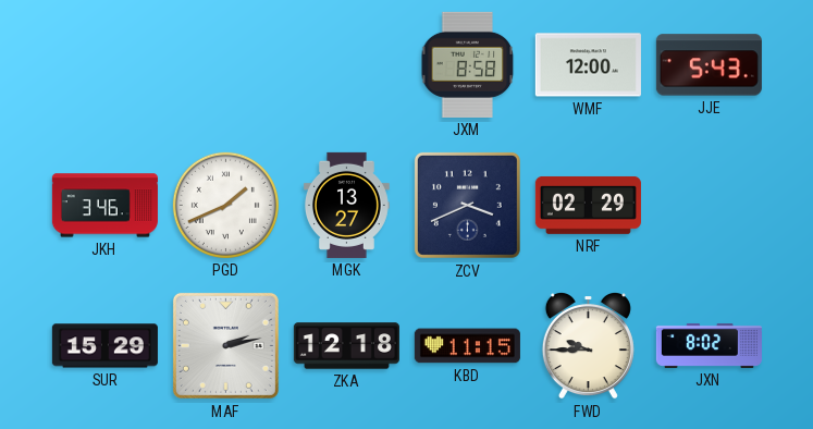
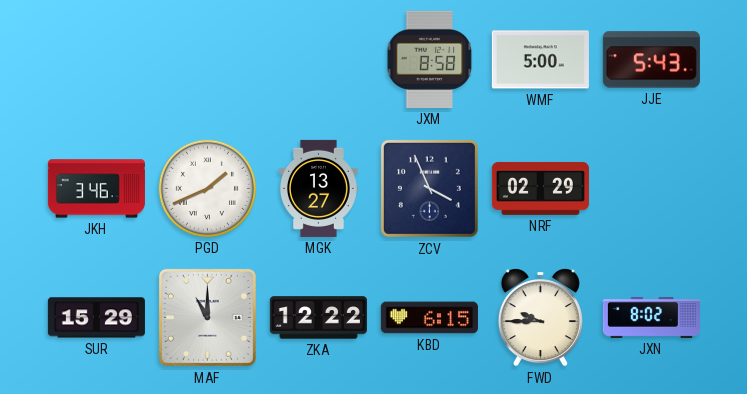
WMF: 12:00 -> 5:00 (540, 60)
ZCV: 3:41 -> 3:56 (429, 188)
MAF: 2:13 -> 11:00 (207, 317)
ZKA: 12:18 -> 12:22 (318, 318)
KBD: 11:15 -> 6:15 (429, 318)
